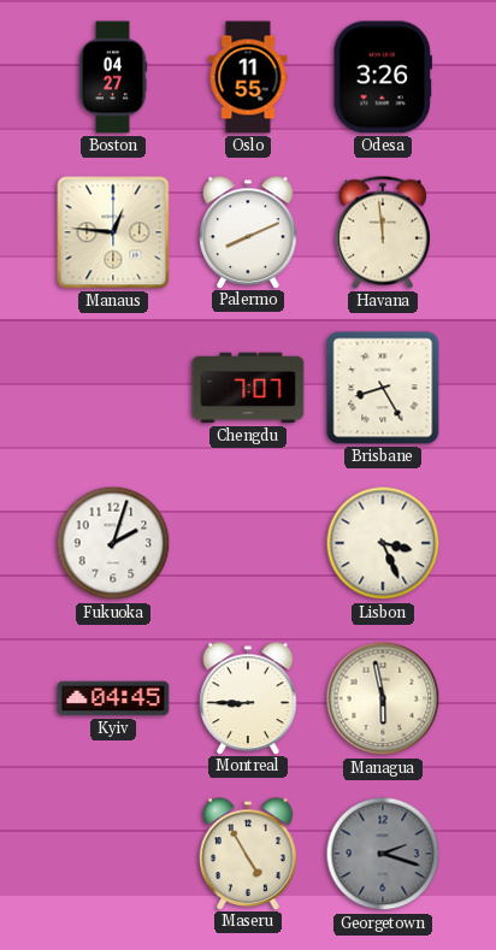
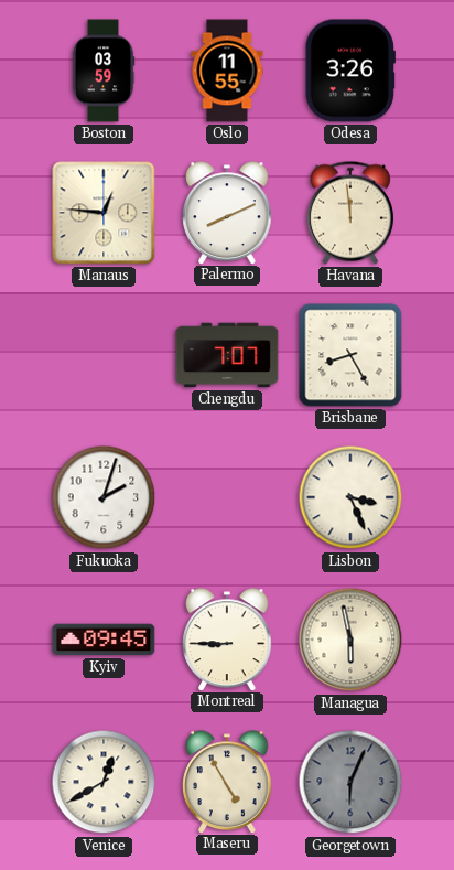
Boston: 04:27 -> 03:59 (104, 71)
Kyiv: 04:45 -> 09:45 (104, 640)
Venice: none -> 12:40 (104, 782)
Georgetown: 2:18 -> 6:04 (350, 782)
